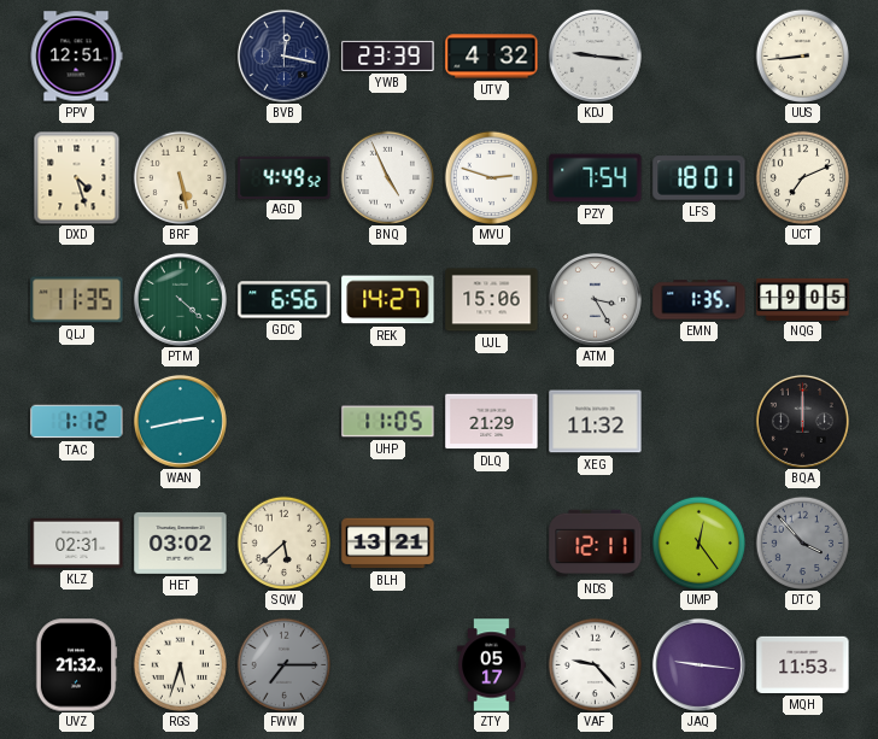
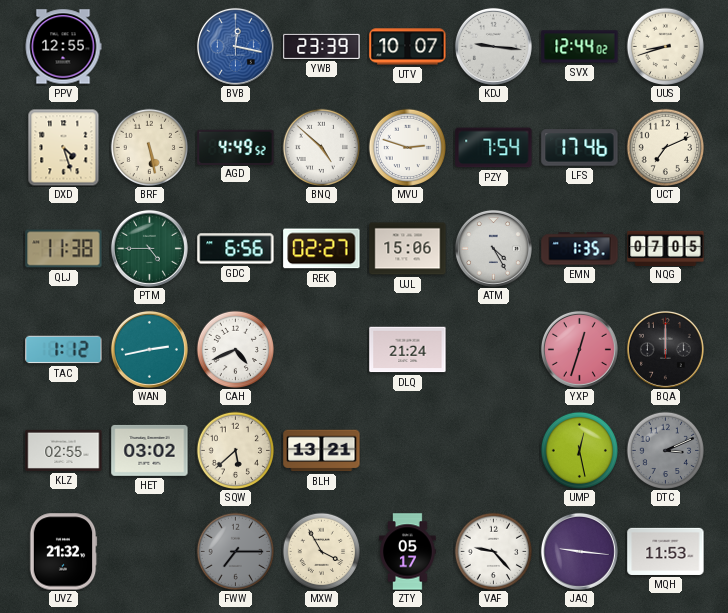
PPV: 12:51 -> 12:55 (63, 47)
BVB dial: navy -> blue (235, 46)
UTV: 4:32 -> 10:07 (408, 47)
SVX: none -> 12:44 (580, 47)
UUS: 8:44 -> 8:42 (665, 46)
BNQ: 4:56 -> 4:52 (321, 147)
LFS: 18:01 -> 17:46 (580, 148)
QLJ: 11:35 -> 11:38 (64, 249)
PTM: 4:22 -> 4:45 (149, 248)
REK: 14:27 -> 02:27 (322, 249)
ATM: 3:25 -> 4:25 (493, 248)
NQG: 19:05 -> 07:05 (666, 248)
CAH: none -> 4:41 (235, 349)
UHP: 11:05 -> none (388, 422)
DLQ: 21:29 -> 21:24 (408, 350)
XEG: 11:32 -> none (596, 422)
YXP: none -> 12:33 (579, 349)
KLZ: 02:31 -> 02:55 (64, 450)
NDS: 12:11 -> none (596, 544)
UMP: 12:24 -> 12:28 (579, 450)
DTC: 3:53 -> 3:11 (665, 450)
RGS: 5:33 -> none (180, 664)
MXW: none -> 3:55 (321, 551)
